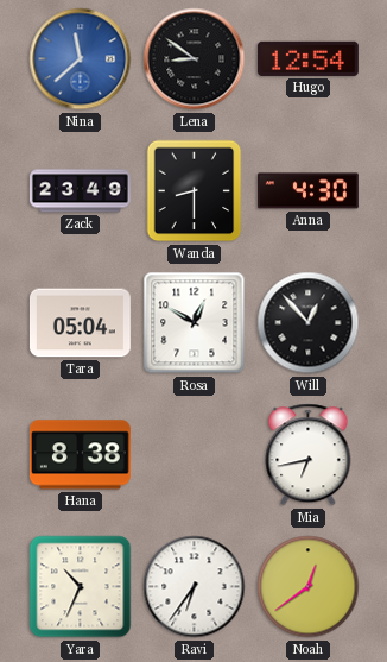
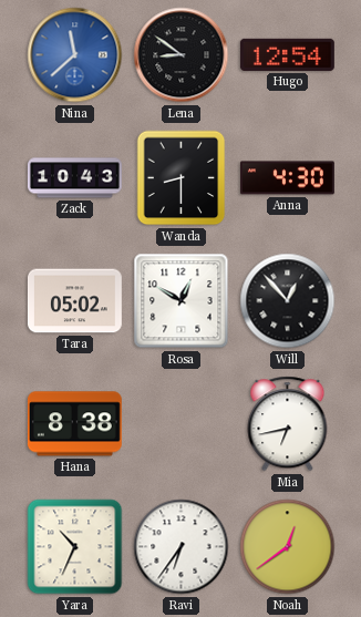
Zack: 23:49 -> 10:43 (74, 178)
Tara: 05:04 -> 05:02 (74, 301)
